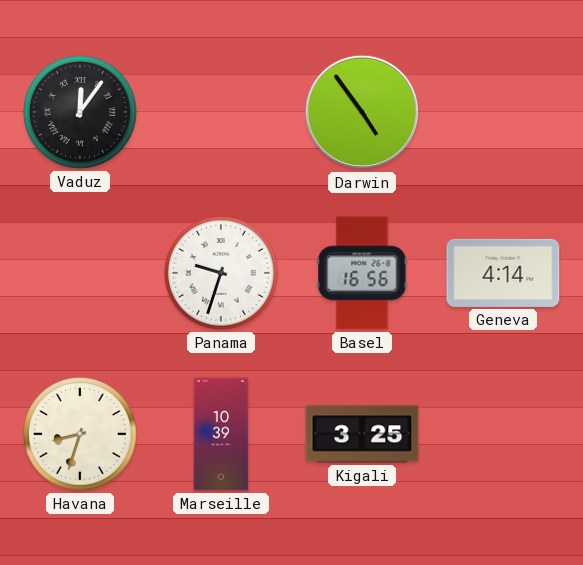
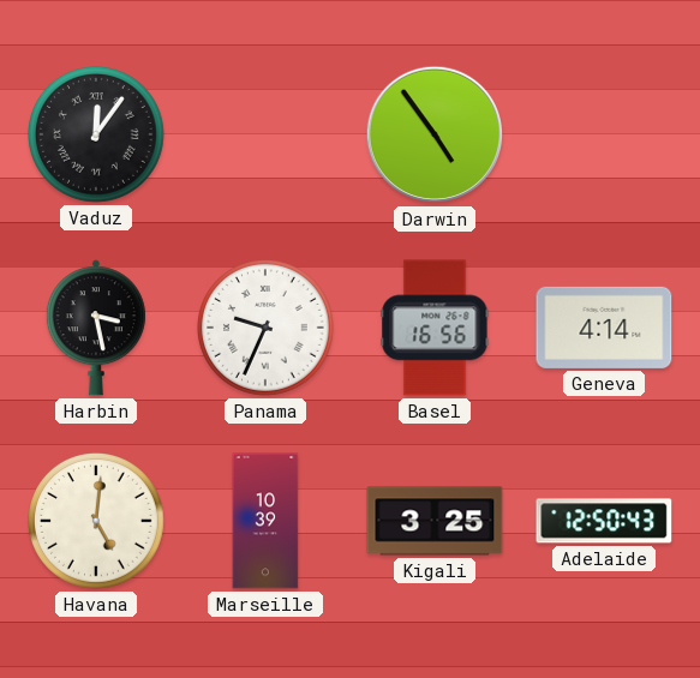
Harbin: none -> 3:28 (96, 328)
Panama: 9:33 -> 9:34 (267, 329)
Havana: 8:33 -> 5:01 (97, 522)
Adelaide: none -> 12:50 (604, 521)
